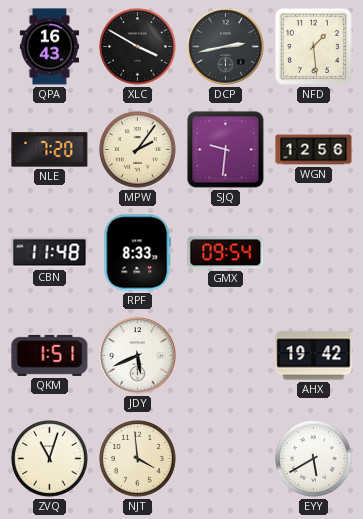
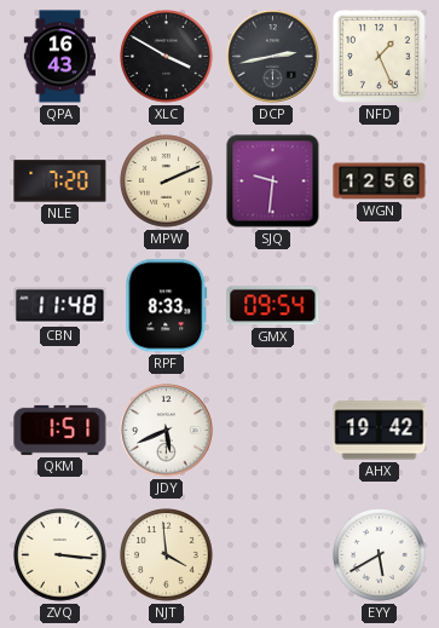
NFD: 1:29 -> 1:26 (379, 56)
MPW: 2:06 -> 2:11 (167, 182)
ZVQ: 11:03 -> 3:16 (60, 555)
